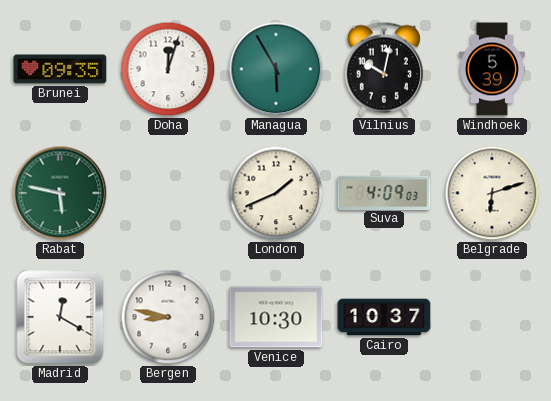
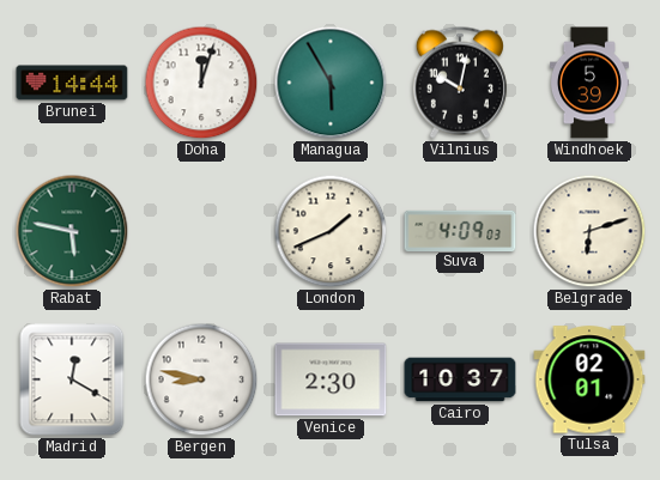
Brunei: 09:35 -> 14:44 (72, 83)
Venice: 10:30 -> 2:30 (331, 379)
Tulsa: none -> 02:01 (589, 379)
